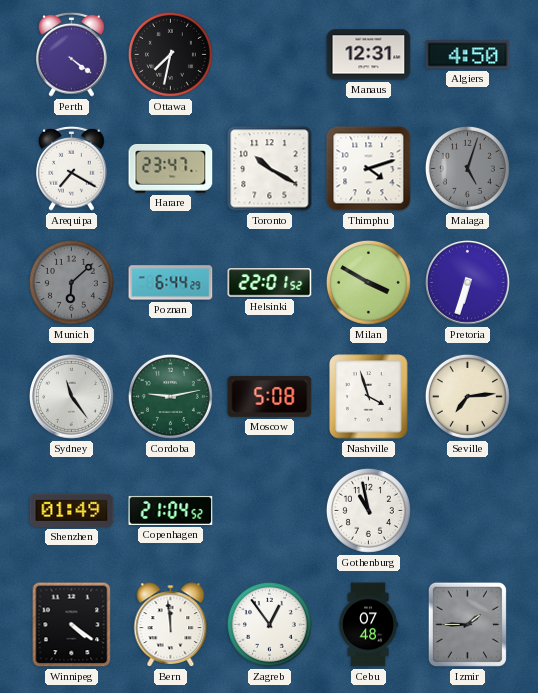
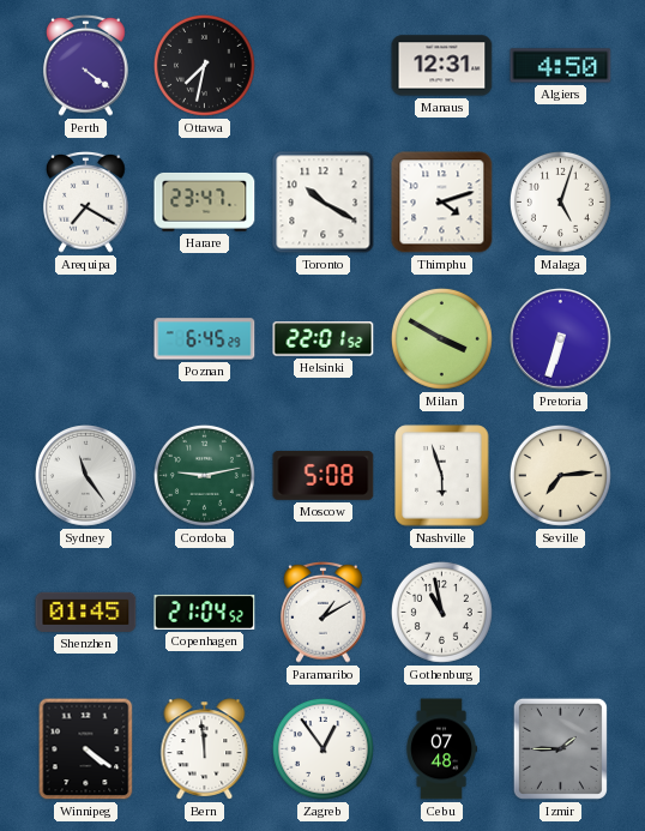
Malaga dial: grey -> white (560, 201)
Munich: 6:08 -> none (71, 282)
Poznan: 6:44 -> 6:45 (205, 339)
Nashville: 3:57 -> 5:57 (442, 476)
Shenzhen: 01:49 -> 01:45 (86, 612)
Paramaribo: none -> 1:10 (324, 612)
